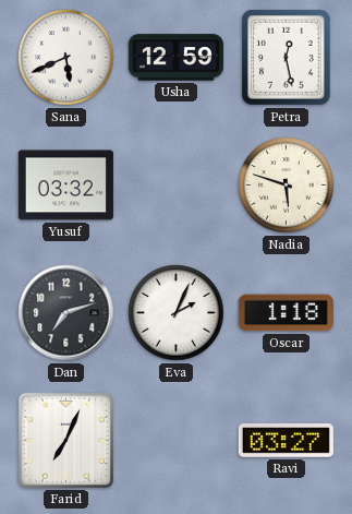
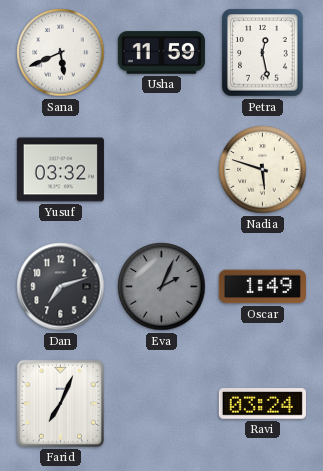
Usha: 12:59 -> 11:59 (161, 53)
Eva dial: white -> grey (162, 287)
Oscar: 1:18 -> 1:49 (262, 287)
Ravi: 03:27 -> 03:24 (262, 404)
